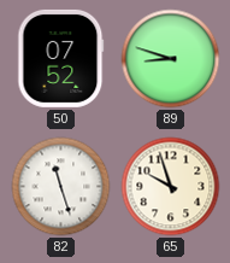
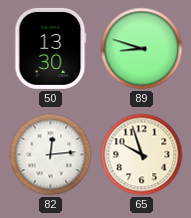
50: 07:52 -> 13:30 (51, 48)
82: 11:27 -> 12:14 (51, 155)
